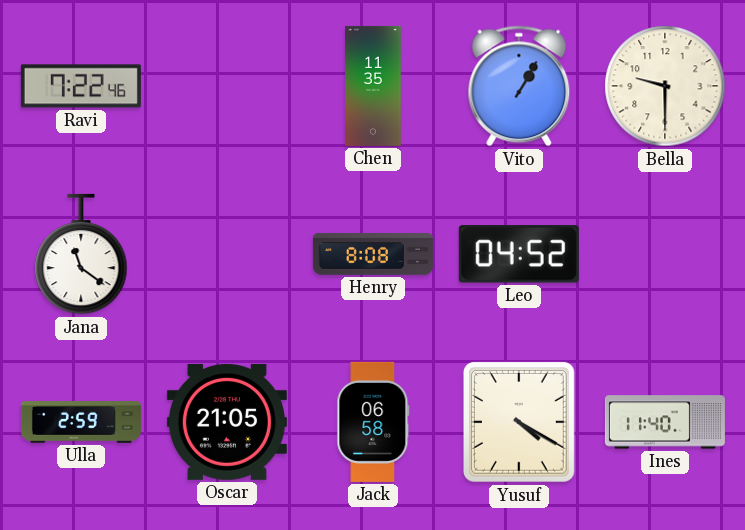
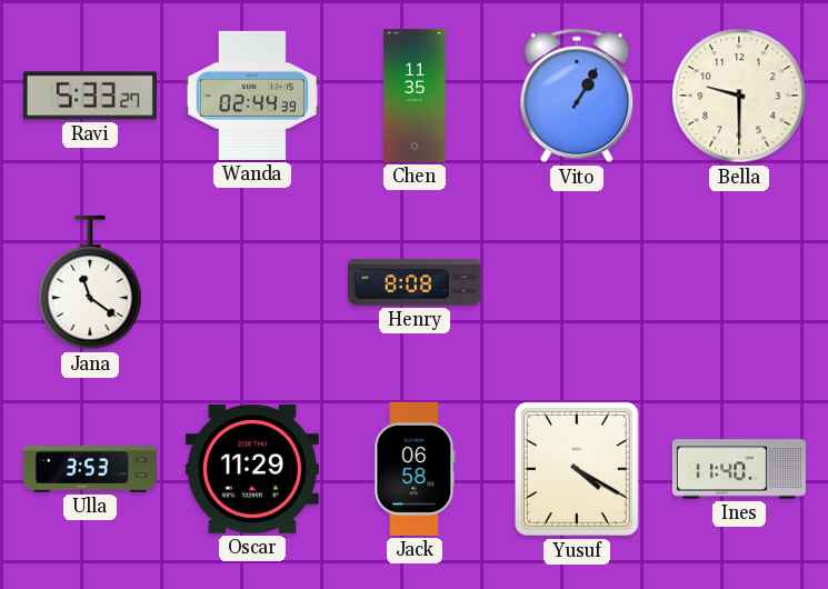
Ravi: 7:22 -> 5:33 (90, 96)
Wanda: none -> 02:44 (252, 96)
Leo: 04:52 -> none (519, 254)
Ulla: 2:59 -> 3:53 (90, 470)
Oscar: 21:05 -> 11:29 (252, 469)
